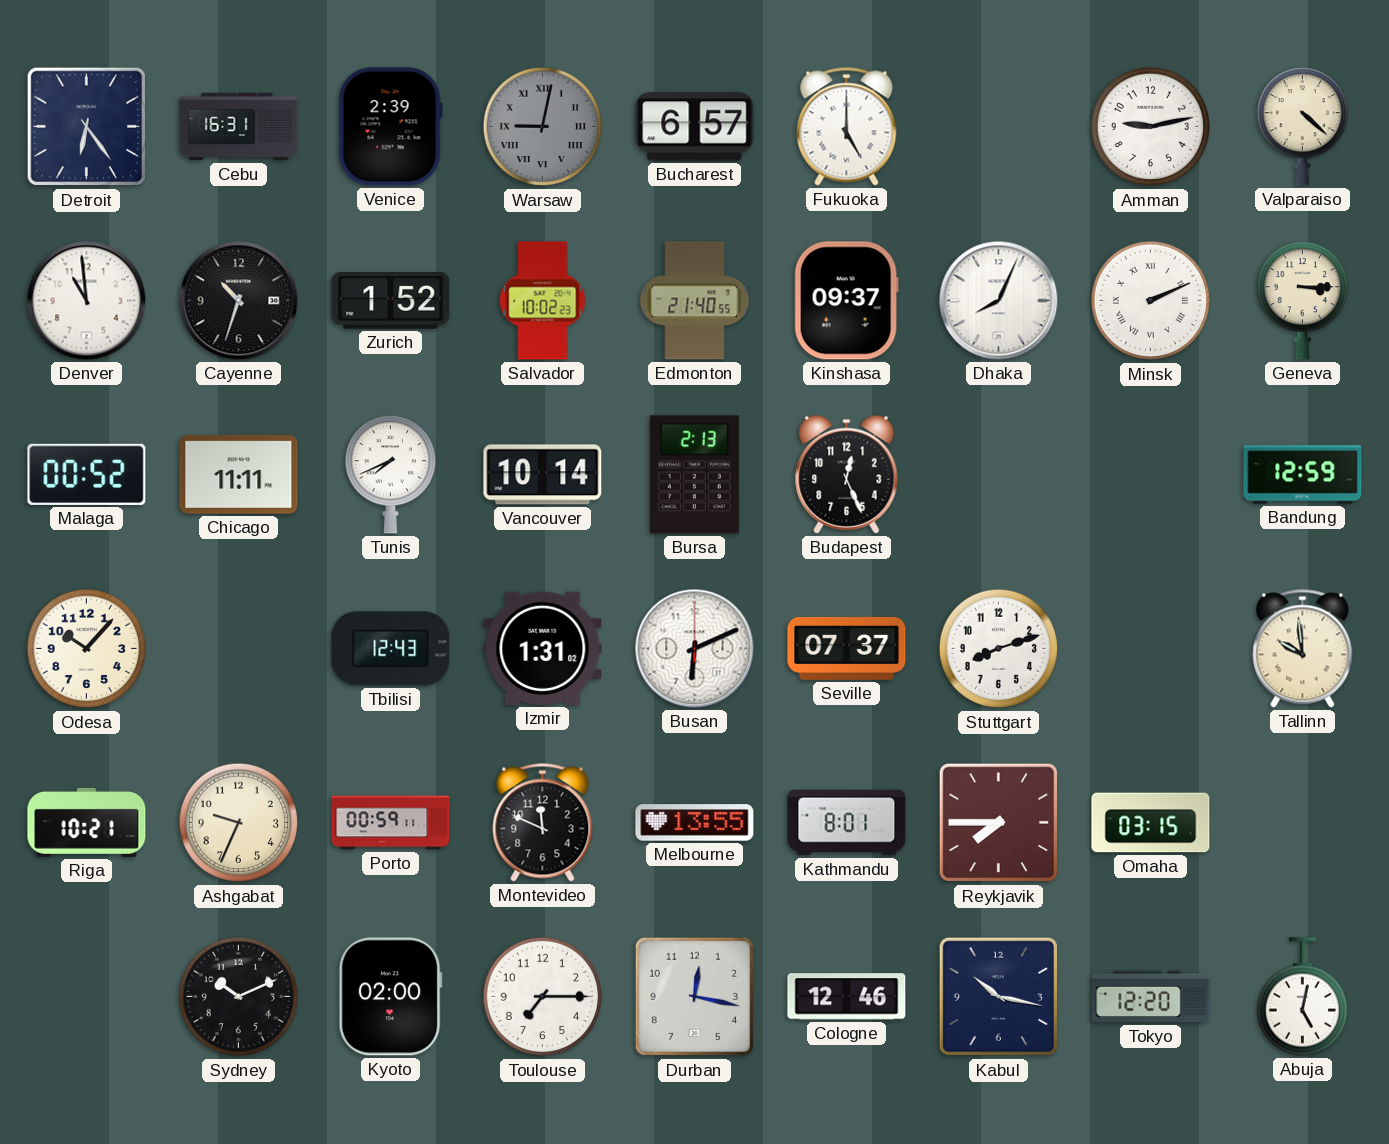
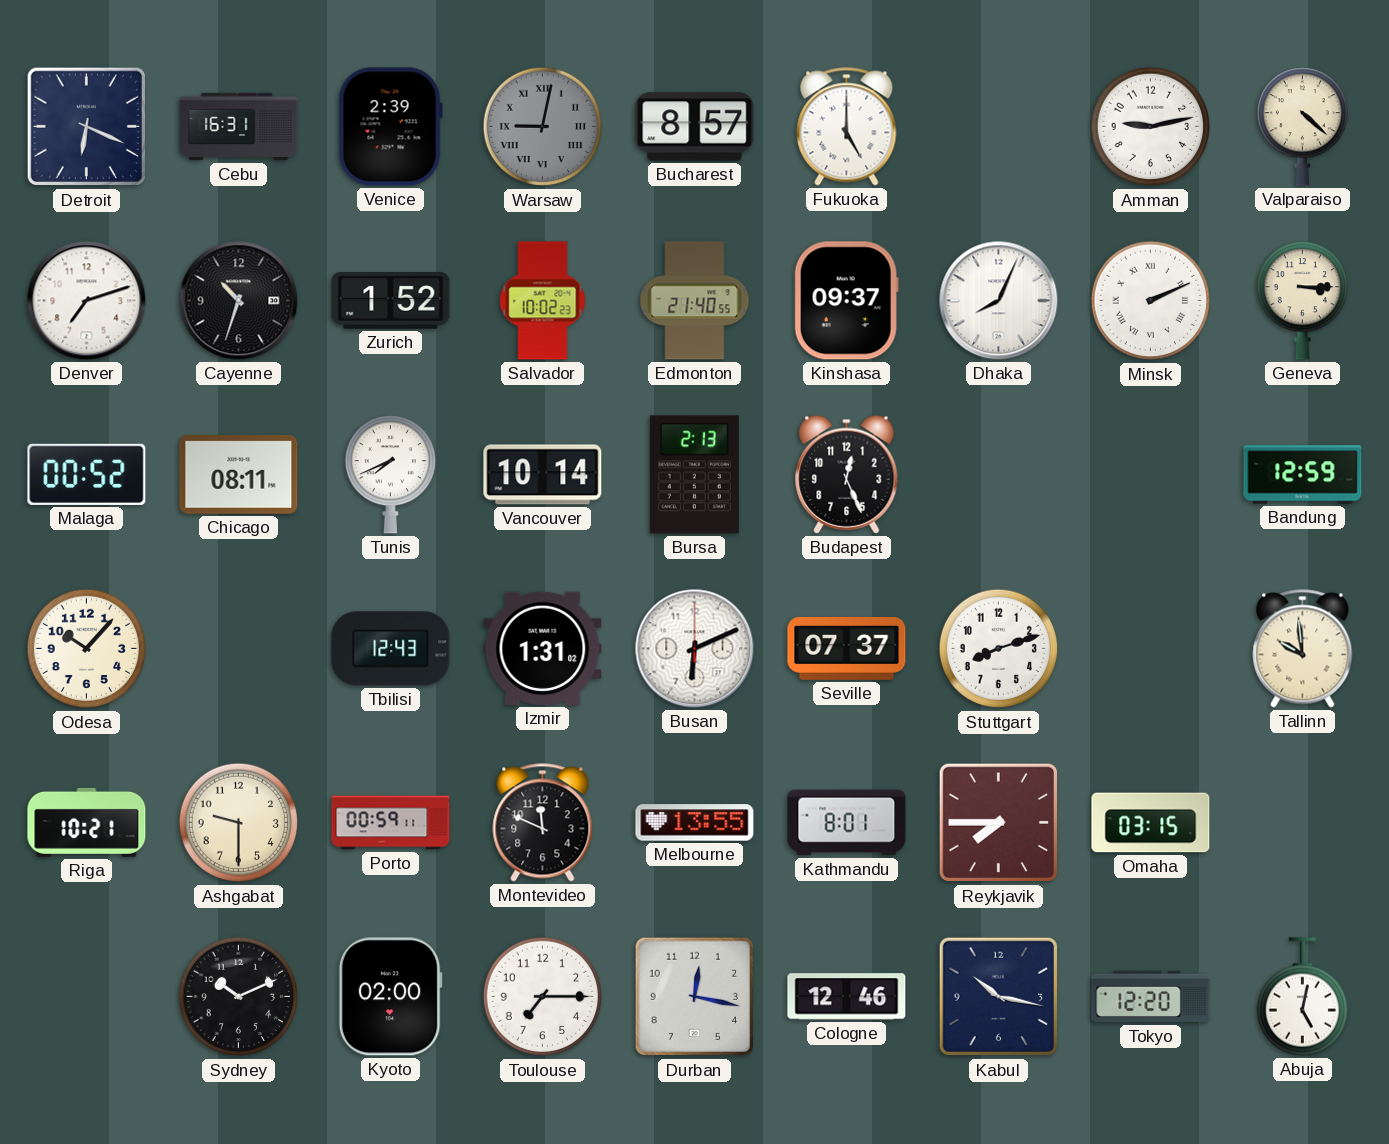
Detroit: 6:24 -> 6:19 (87, 127)
Bucharest: 6:57 -> 8:57 (695, 127)
Denver: 10:59 -> 7:12 (87, 301)
Chicago: 11:11 -> 08:11 (239, 475)
Ashgabat: 9:34 -> 9:30 (239, 823)
